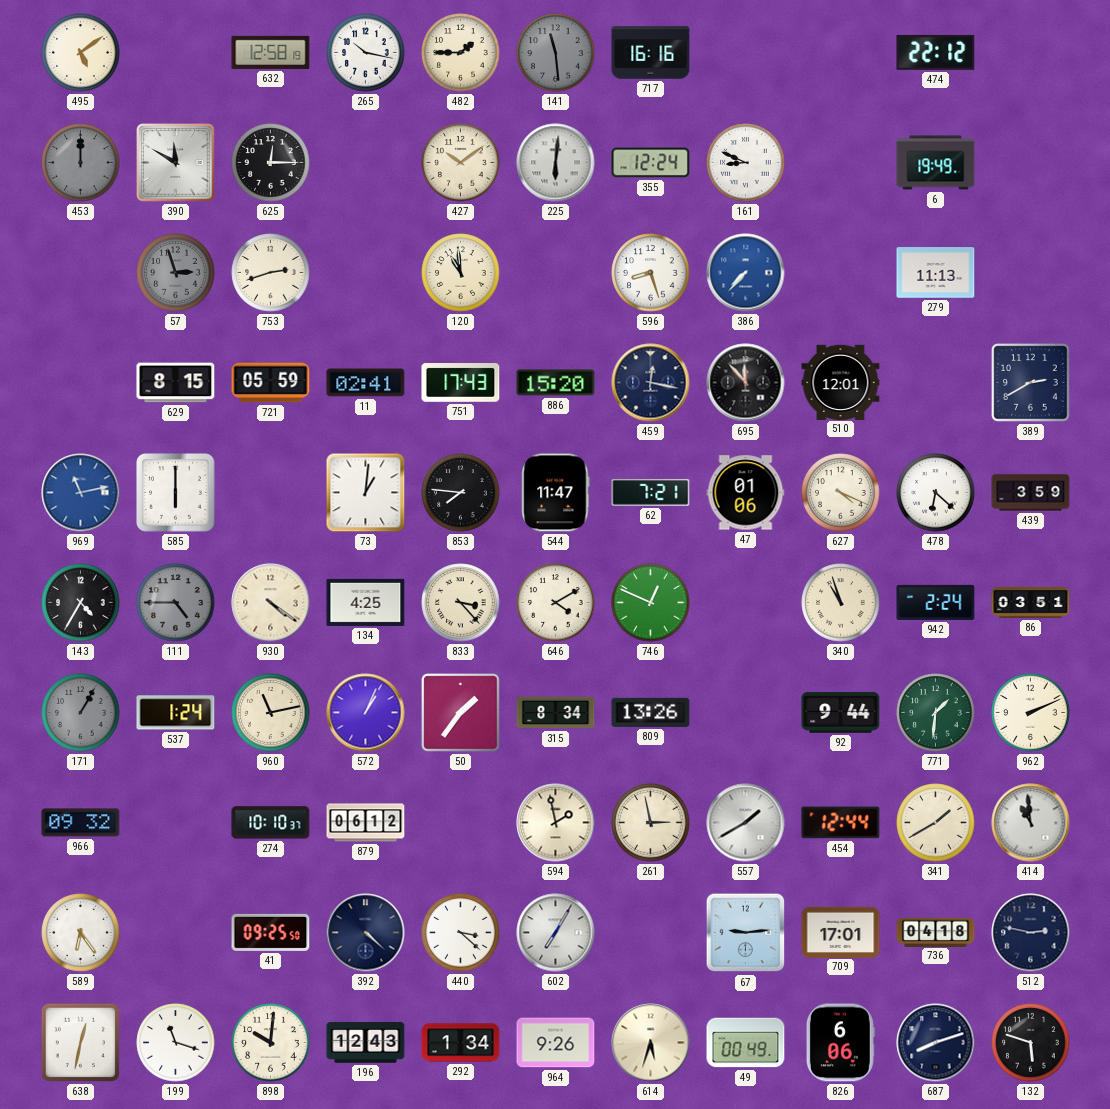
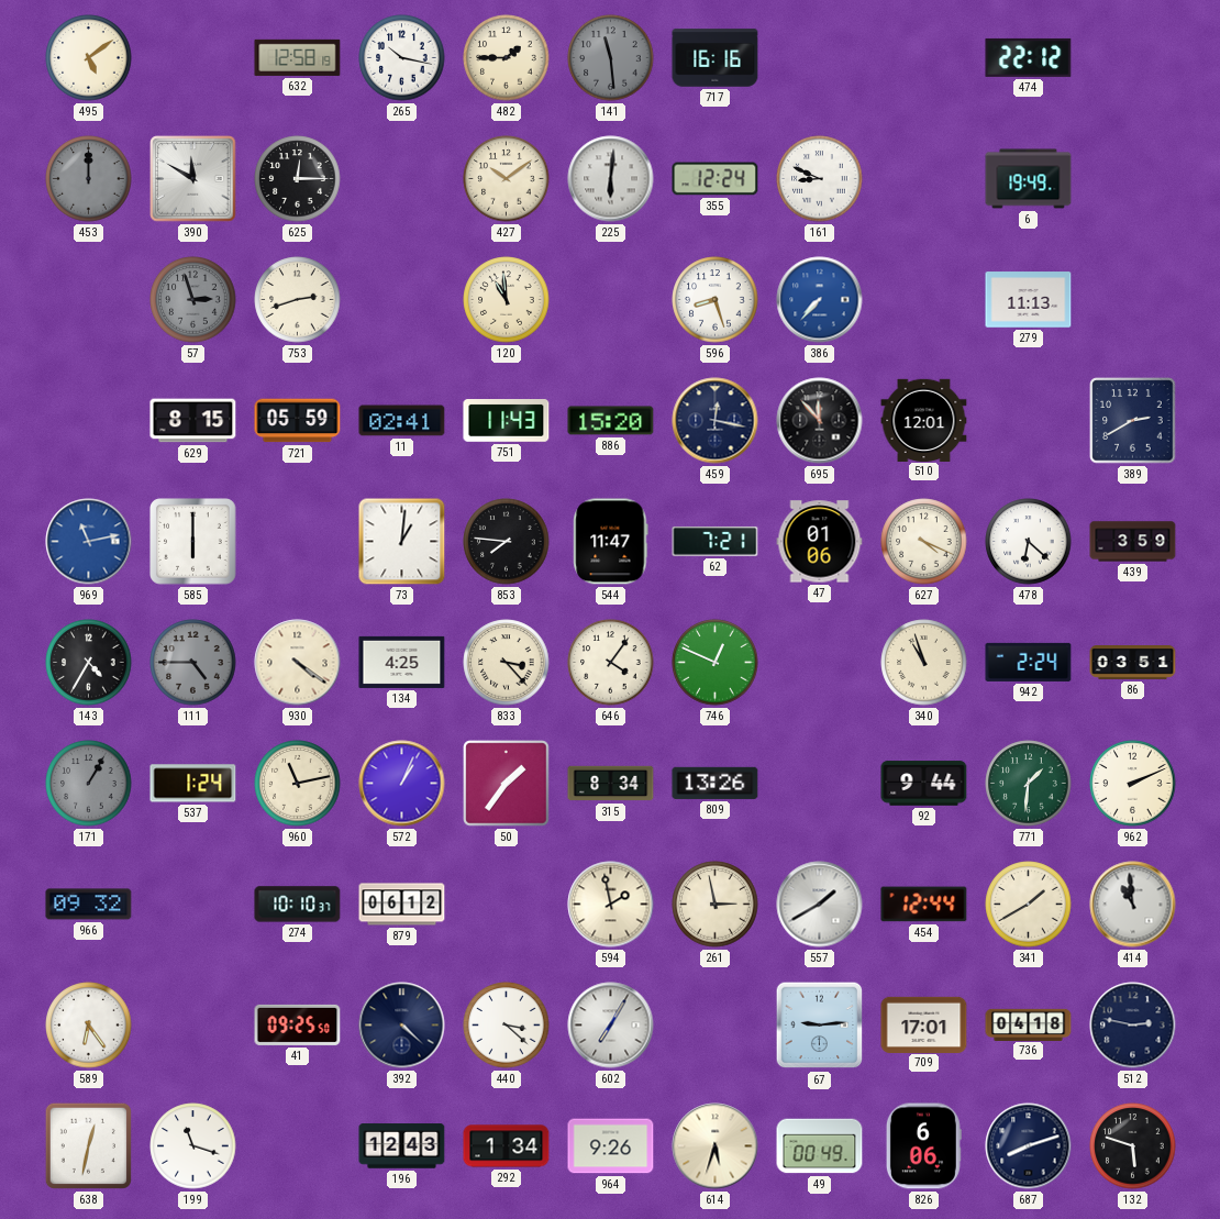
751: 17:43 -> 11:43 (507, 421)
646: 4:10 -> 4:06 (611, 663)
898: 10:01 -> none (271, 1043)
